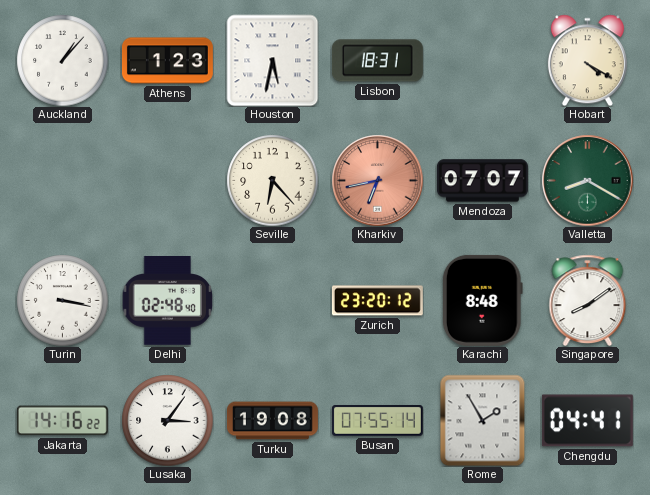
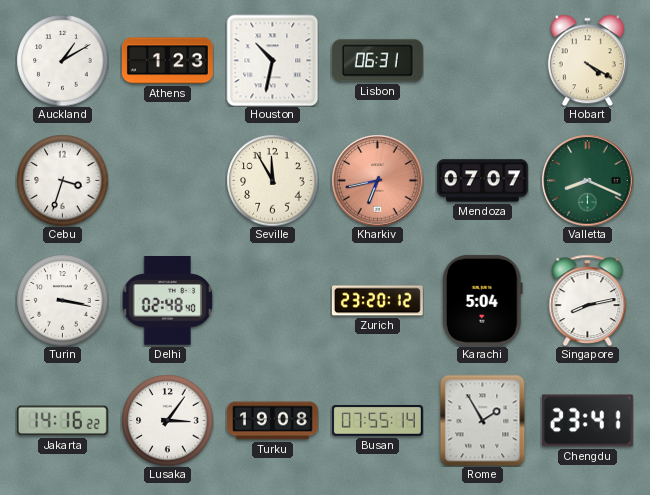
Auckland: 1:07 -> 1:10 (62, 60)
Houston: 5:32 -> 10:32 (272, 60)
Lisbon: 18:31 -> 06:31 (377, 61)
Cebu: none -> 3:33 (62, 180)
Seville: 6:23 -> 11:55 (272, 180)
Valletta: 8:20 -> 8:19 (587, 180)
Karachi: 8:48 -> 5:04 (482, 300)
Singapore: 8:09 -> 8:13 (588, 300)
Chengdu: 04:41 -> 23:41 (587, 421)
